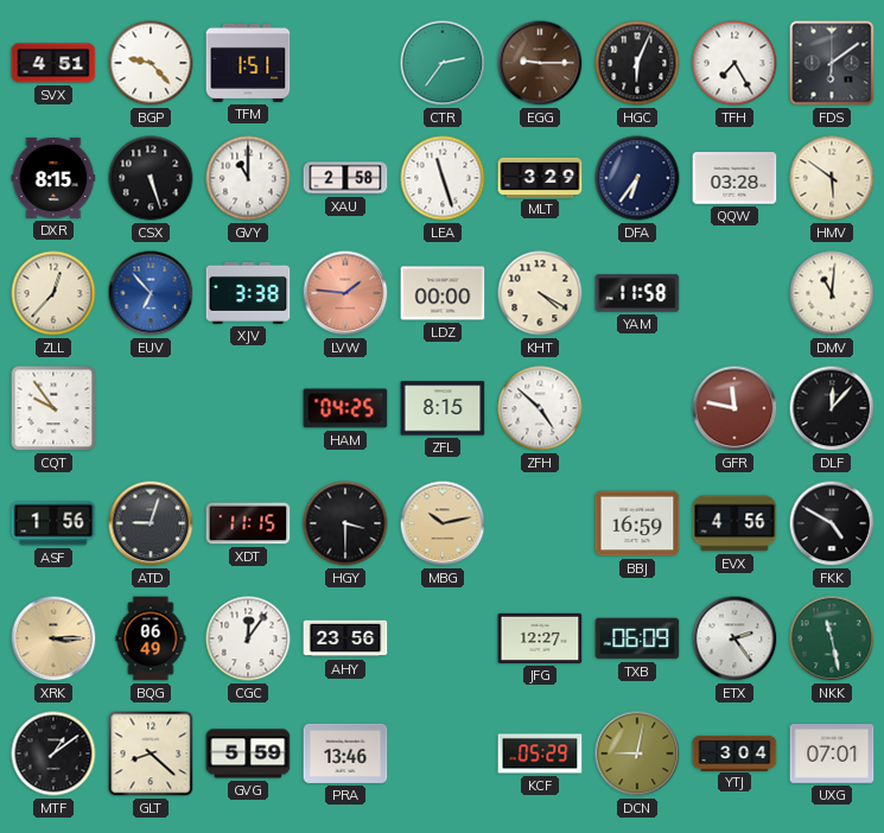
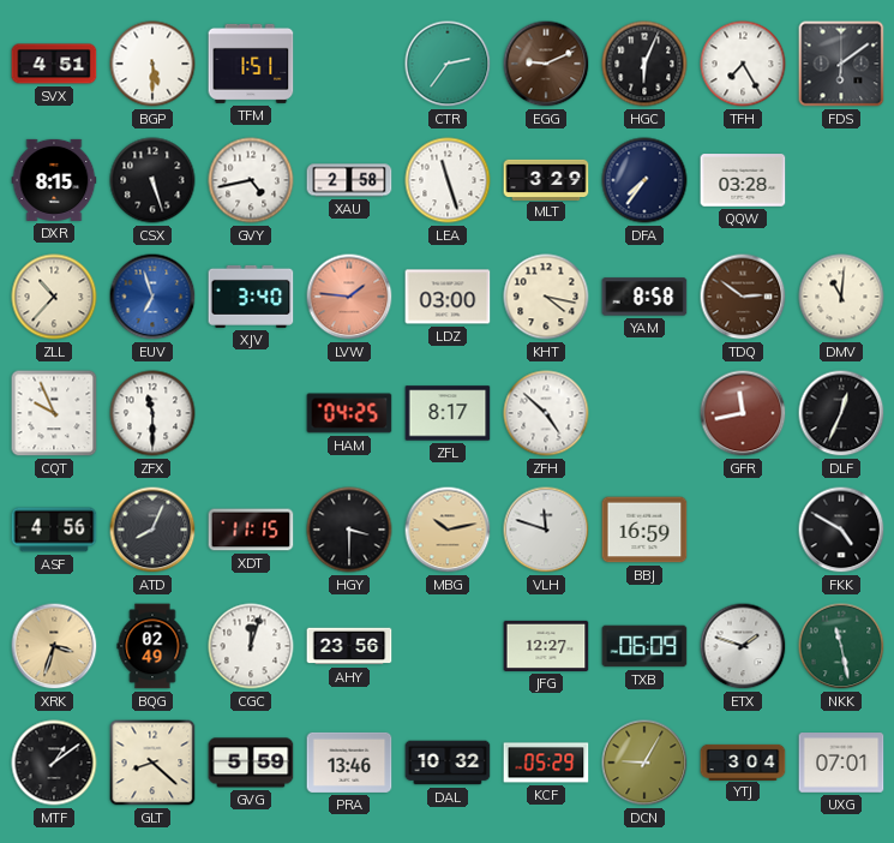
BGP: 9:23 -> 5:30 (152, 64)
EGG: 9:15 -> 9:11 (546, 64)
GVY: 11:00 -> 4:43 (251, 180)
DFA: 6:36 -> 7:36 (644, 180)
HMV: 5:51 -> none (832, 178)
ZLL: 12:37 -> 10:37 (54, 297)
EUV: 6:53 -> 6:57 (152, 297)
XJV: 3:38 -> 3:40 (251, 297)
LDZ: 00:00 -> 03:00 (448, 297)
KHT: 4:20 -> 4:17 (546, 297)
YAM: 11:58 -> 8:58 (644, 297)
TDQ: none -> 2:51 (743, 297)
CQT: 9:54 -> 9:56 (54, 413)
ZFX: none -> 11:30 (152, 413)
ZFL: 8:15 -> 8:17 (448, 413)
GFR: 11:47 -> 11:43 (743, 413)
DLF: 12:07 -> 12:34 (841, 413)
ASF: 1:56 -> 4:56 (54, 530)
ATD: 9:03 -> 8:04 (152, 530)
VLH: none -> 11:48 (546, 530)
EVX: 4:56 -> none (734, 523)
XRK: 3:15 -> 3:33 (54, 646)
BQG: 06:49 -> 02:49 (152, 646)
CGC: 12:06 -> 12:03 (251, 646)
ETX: 2:24 -> 1:48 (743, 646)
DAL: none -> 10:32 (448, 763)
DCN: 9:02 -> 9:05 (644, 763)
